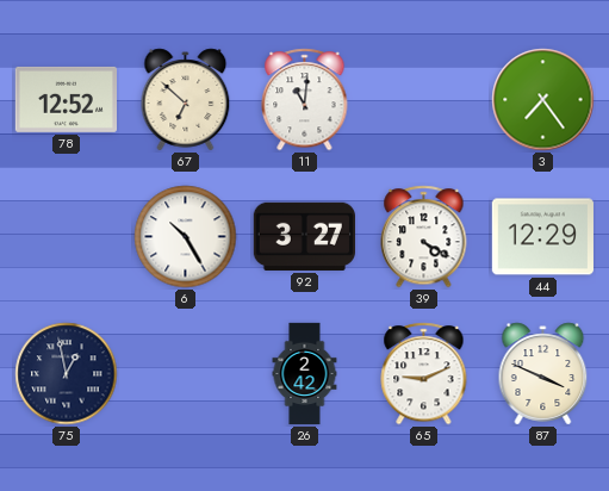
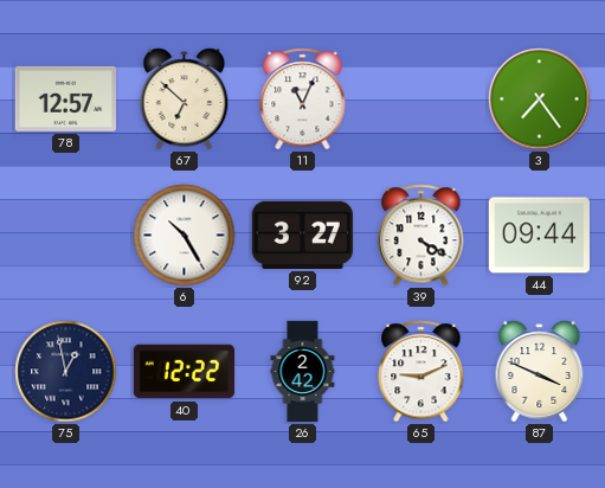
78: 12:52 -> 12:57 (65, 98)
11: 11:01 -> 11:04 (303, 99)
44: 12:29 -> 09:44 (539, 236)
40: none -> 12:22 (184, 372)
